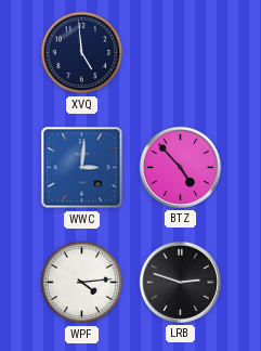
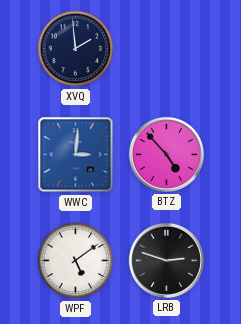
XVQ: 4:59 -> 1:59 (76, 49)
WPF: 4:14 -> 5:09 (76, 261)
